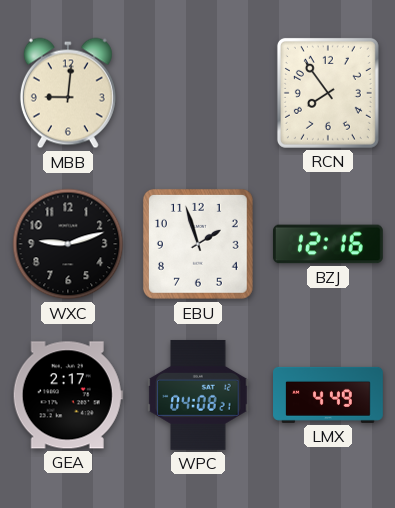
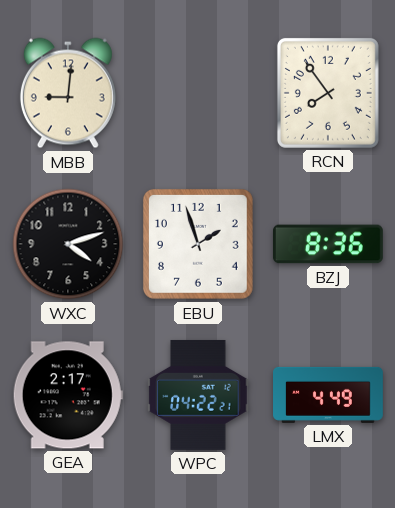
WXC: 9:12 -> 4:12 (68, 244)
BZJ: 12:16 -> 8:36 (328, 244)
WPC: 04:08 -> 04:22 (198, 395)
